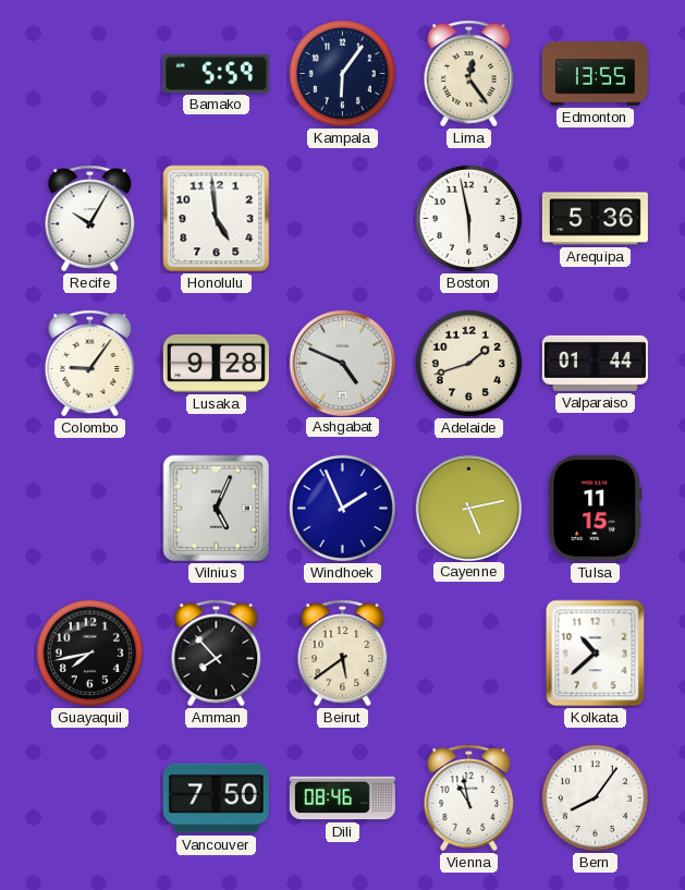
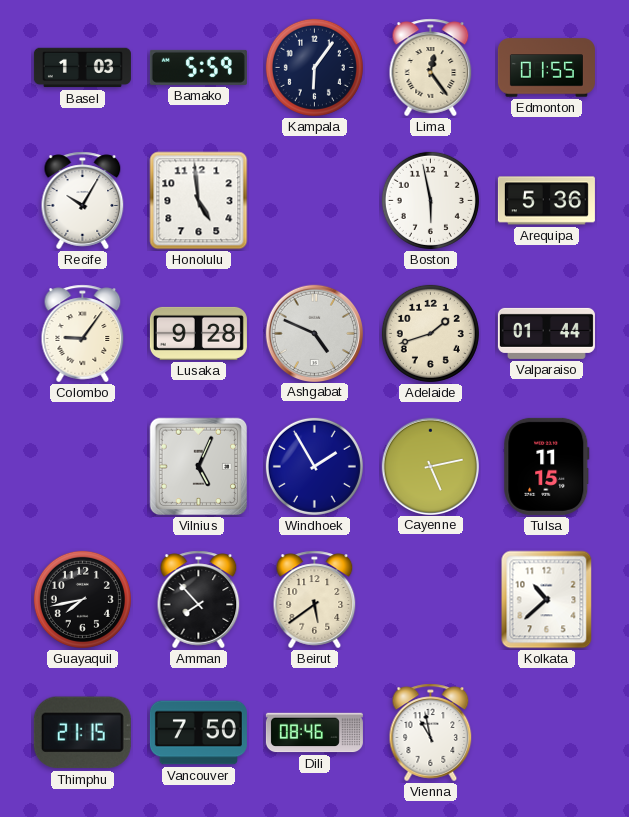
Basel: none -> 1:03 (82, 68)
Edmonton: 13:55 -> 01:55 (546, 68)
Windhoek: 1:56 -> 1:55 (314, 466)
Thimphu: none -> 21:15 (82, 733)
Bern: 8:06 -> none (595, 797)
